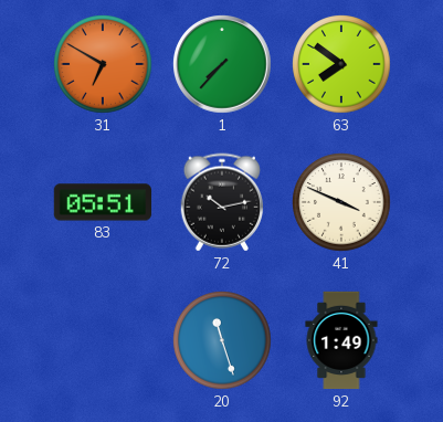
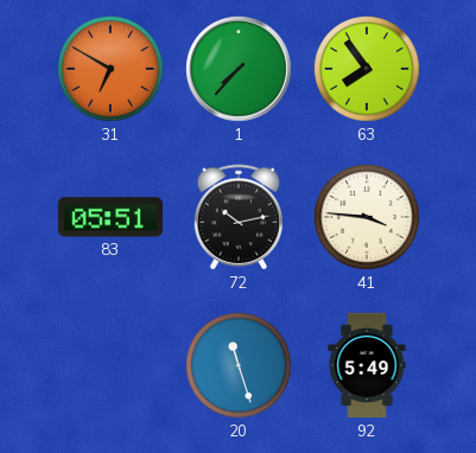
63: 7:51 -> 7:54 (367, 69)
41: 3:49 -> 3:46 (367, 217)
92: 1:49 -> 5:49 (367, 365)
